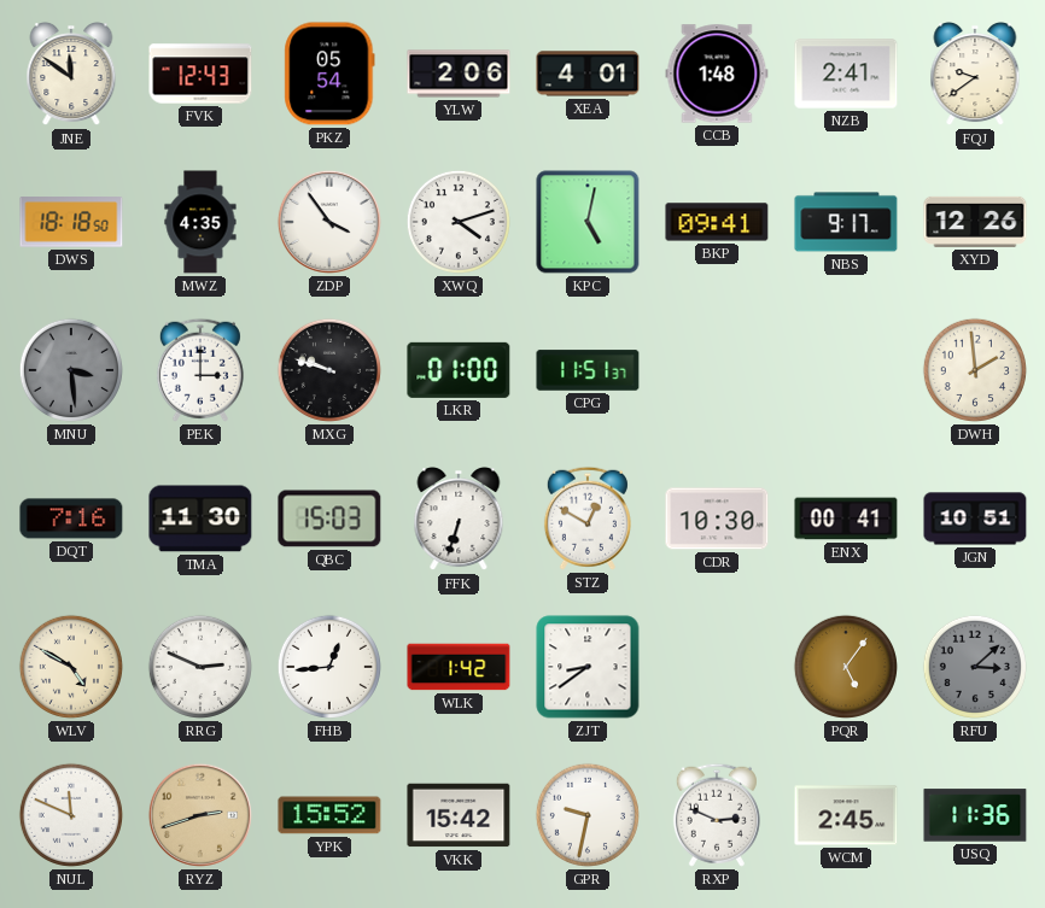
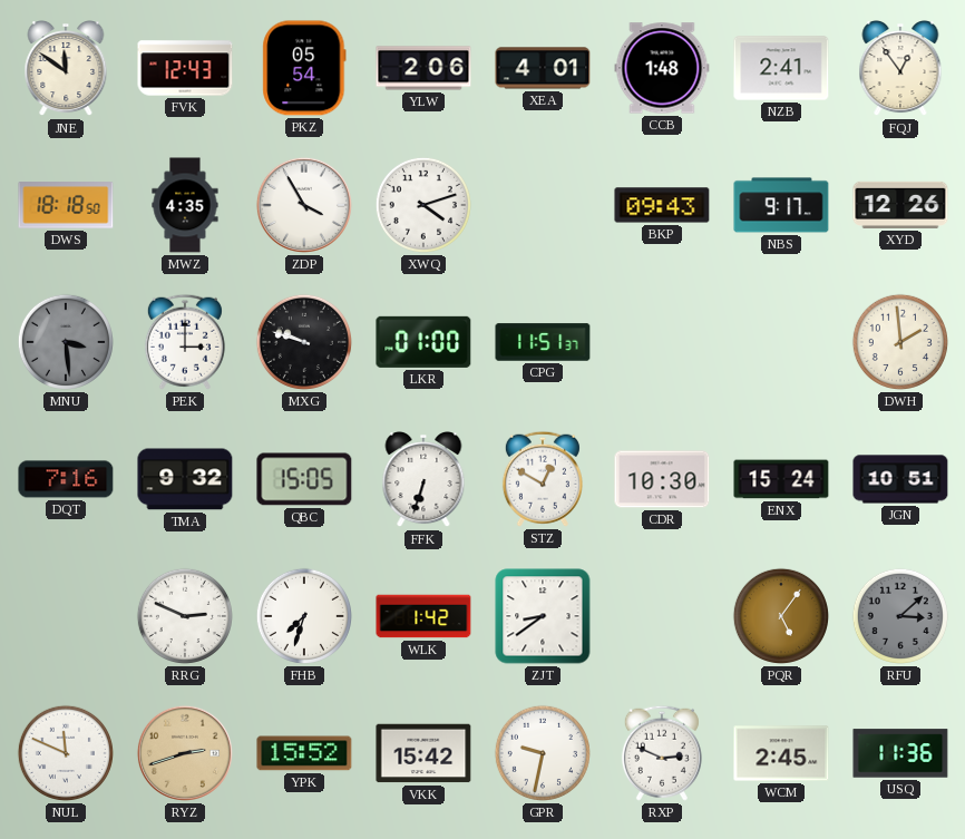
FQJ: 9:39 -> 12:54 (900, 69)
ZDP: 3:54 -> 3:55 (304, 205)
KPC: 5:02 -> none (588, 222)
BKP: 09:41 -> 09:43 (662, 205)
TMA: 11:30 -> 9:32 (185, 479)
QBC: 15:03 -> 15:05 (304, 479)
ENX: 00:41 -> 15:24 (781, 479)
WLV: 4:50 -> none (71, 667)
FHB: 12:44 -> 7:33 (304, 616)
